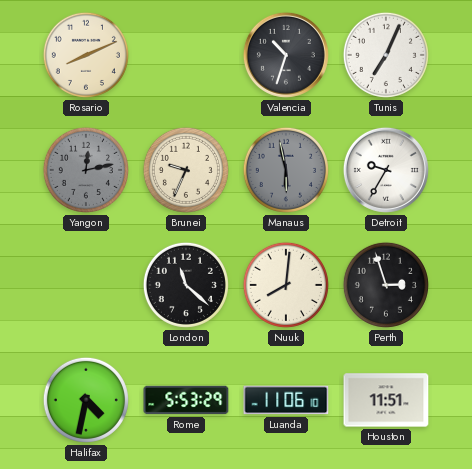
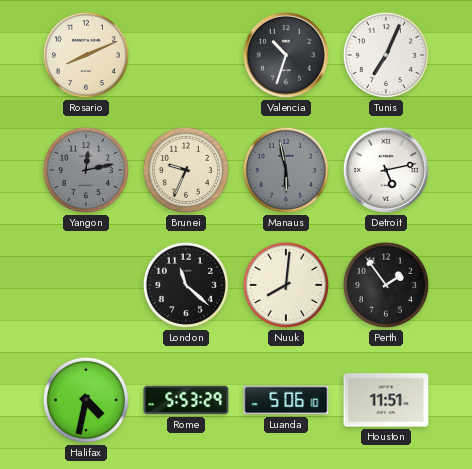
Detroit: 9:35 -> 5:13 (386, 170)
Perth: 2:57 -> 1:54 (386, 285)
Luanda: 11:06 -> 5:06 (286, 400)
